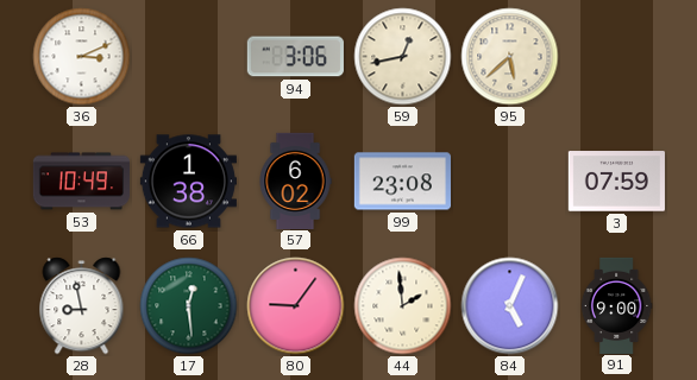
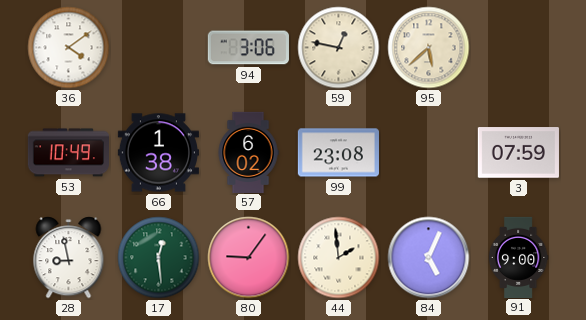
36: 3:11 -> 4:09 (69, 48)
59: 12:43 -> 12:47 (339, 48)
